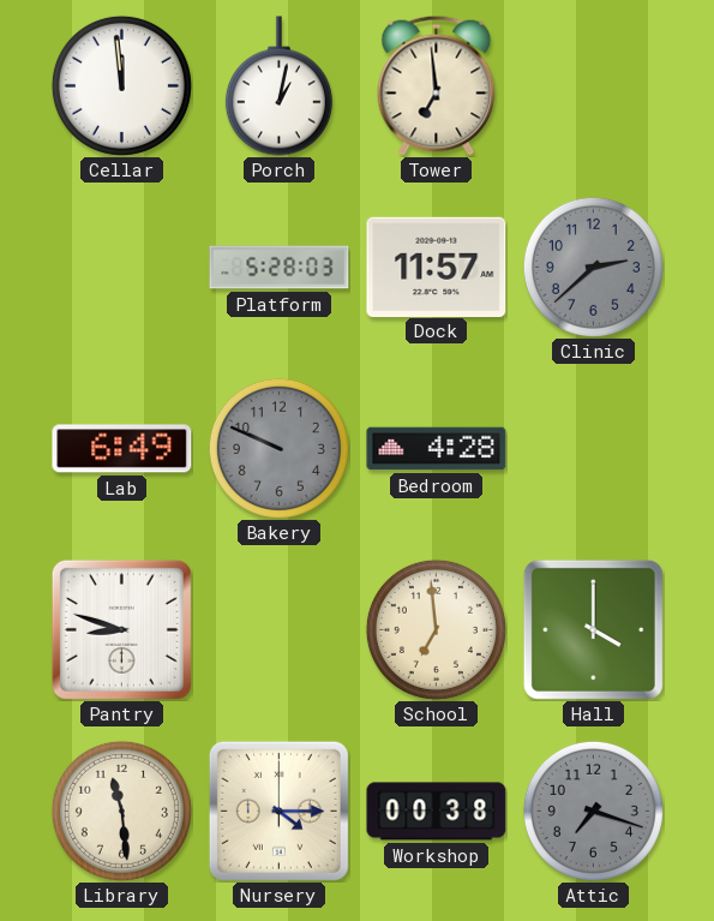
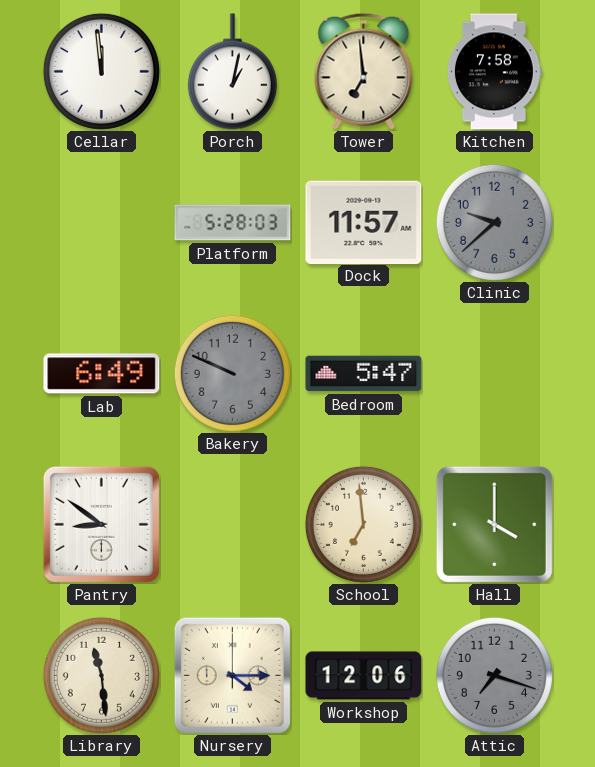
Kitchen: none -> 7:58 (494, 72)
Clinic: 2:38 -> 9:38 (494, 222)
Bedroom: 4:28 -> 5:47 (364, 374)
Pantry: 8:48 -> 8:51 (101, 524)
Workshop: 00:38 -> 12:06 (364, 676)
